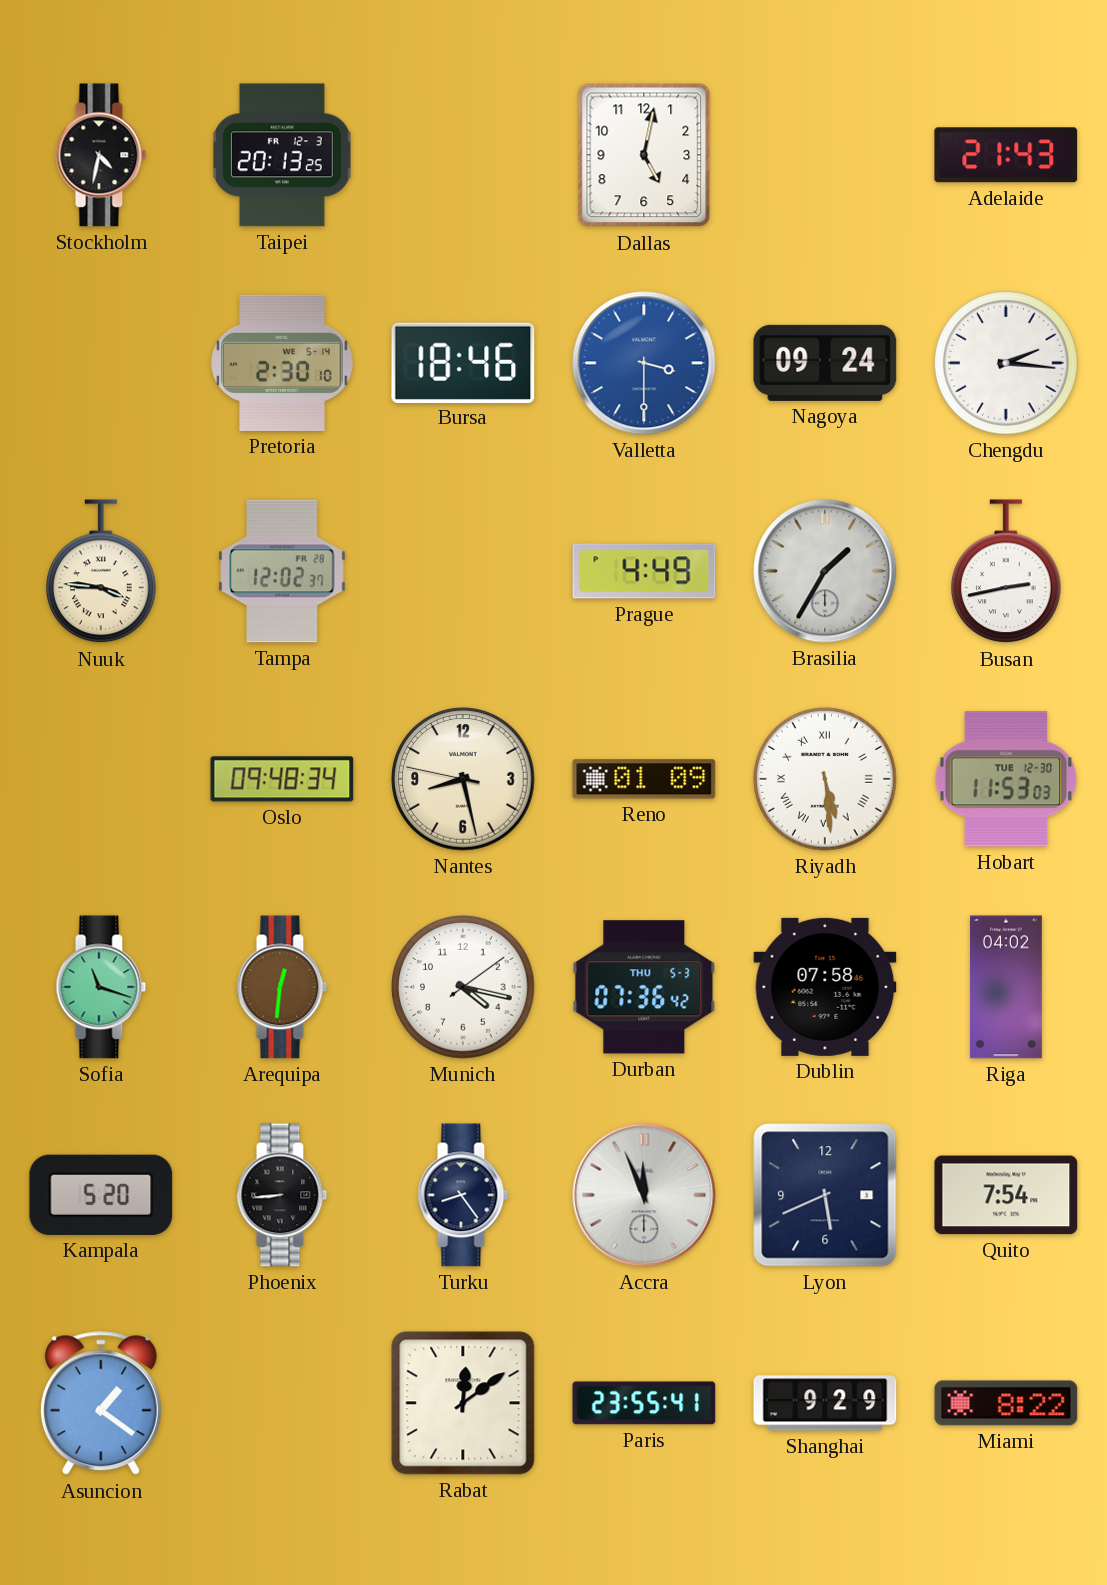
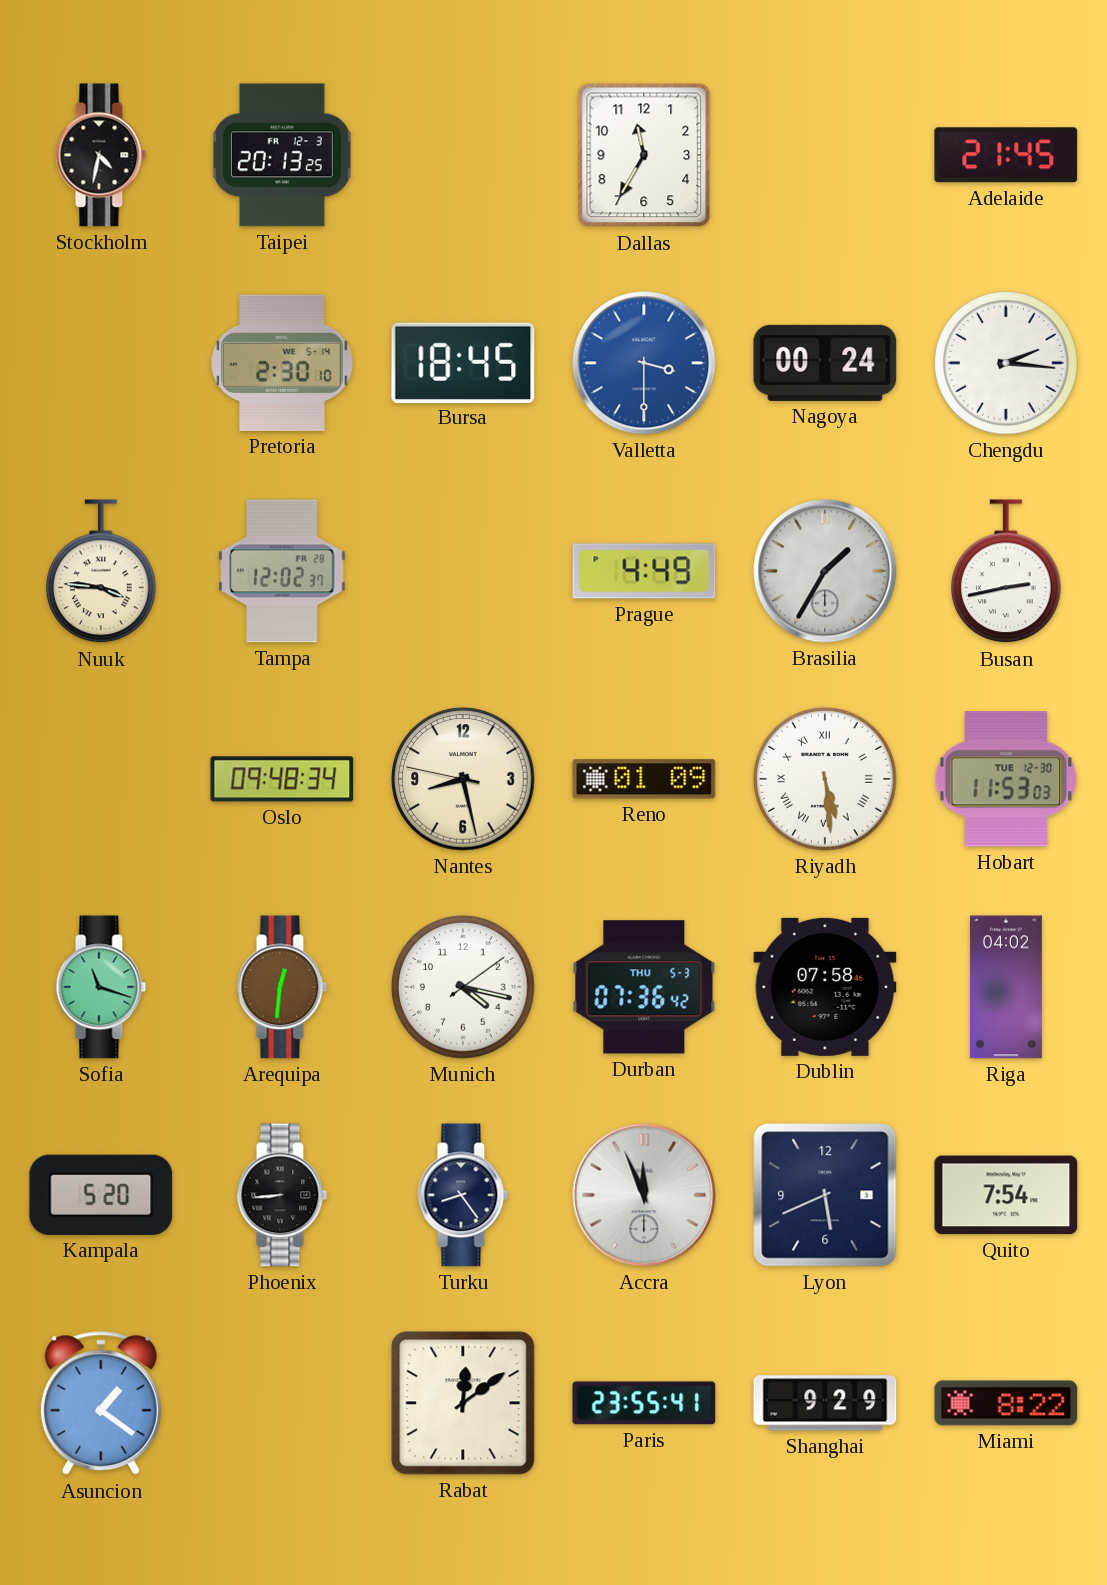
Dallas: 5:02 -> 11:35 (644, 155)
Adelaide: 21:43 -> 21:45 (1006, 155)
Bursa: 18:46 -> 18:45 (463, 362)
Nagoya: 09:24 -> 00:24 (825, 363)
